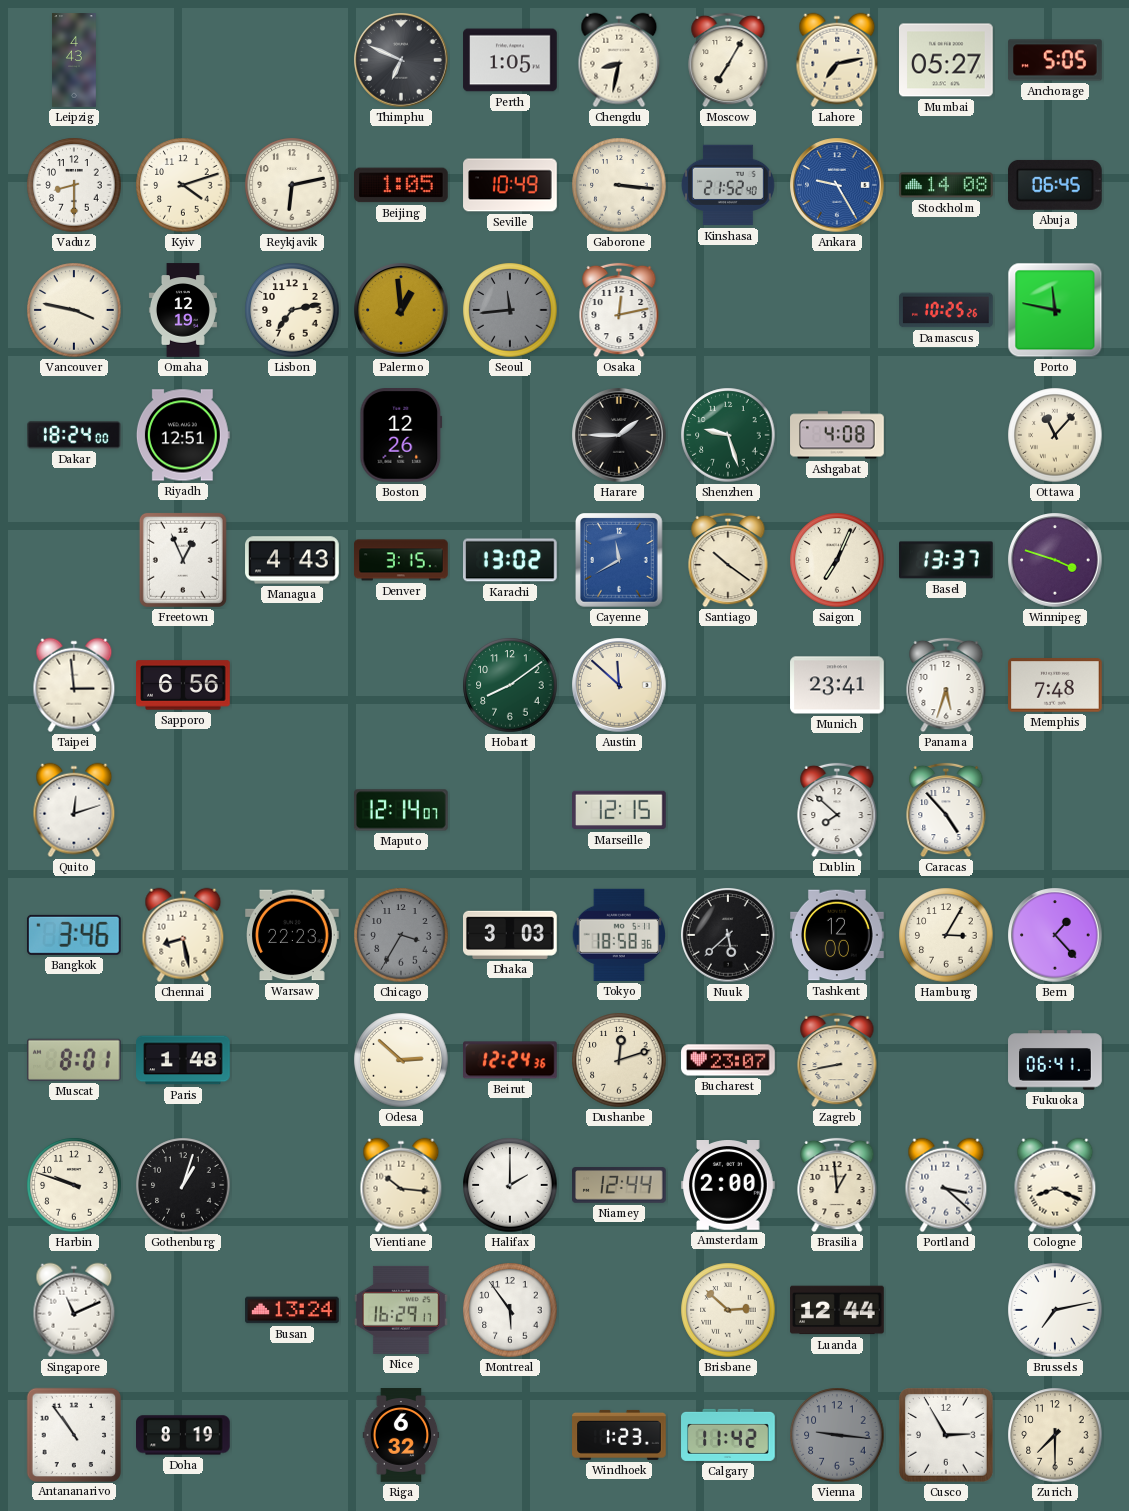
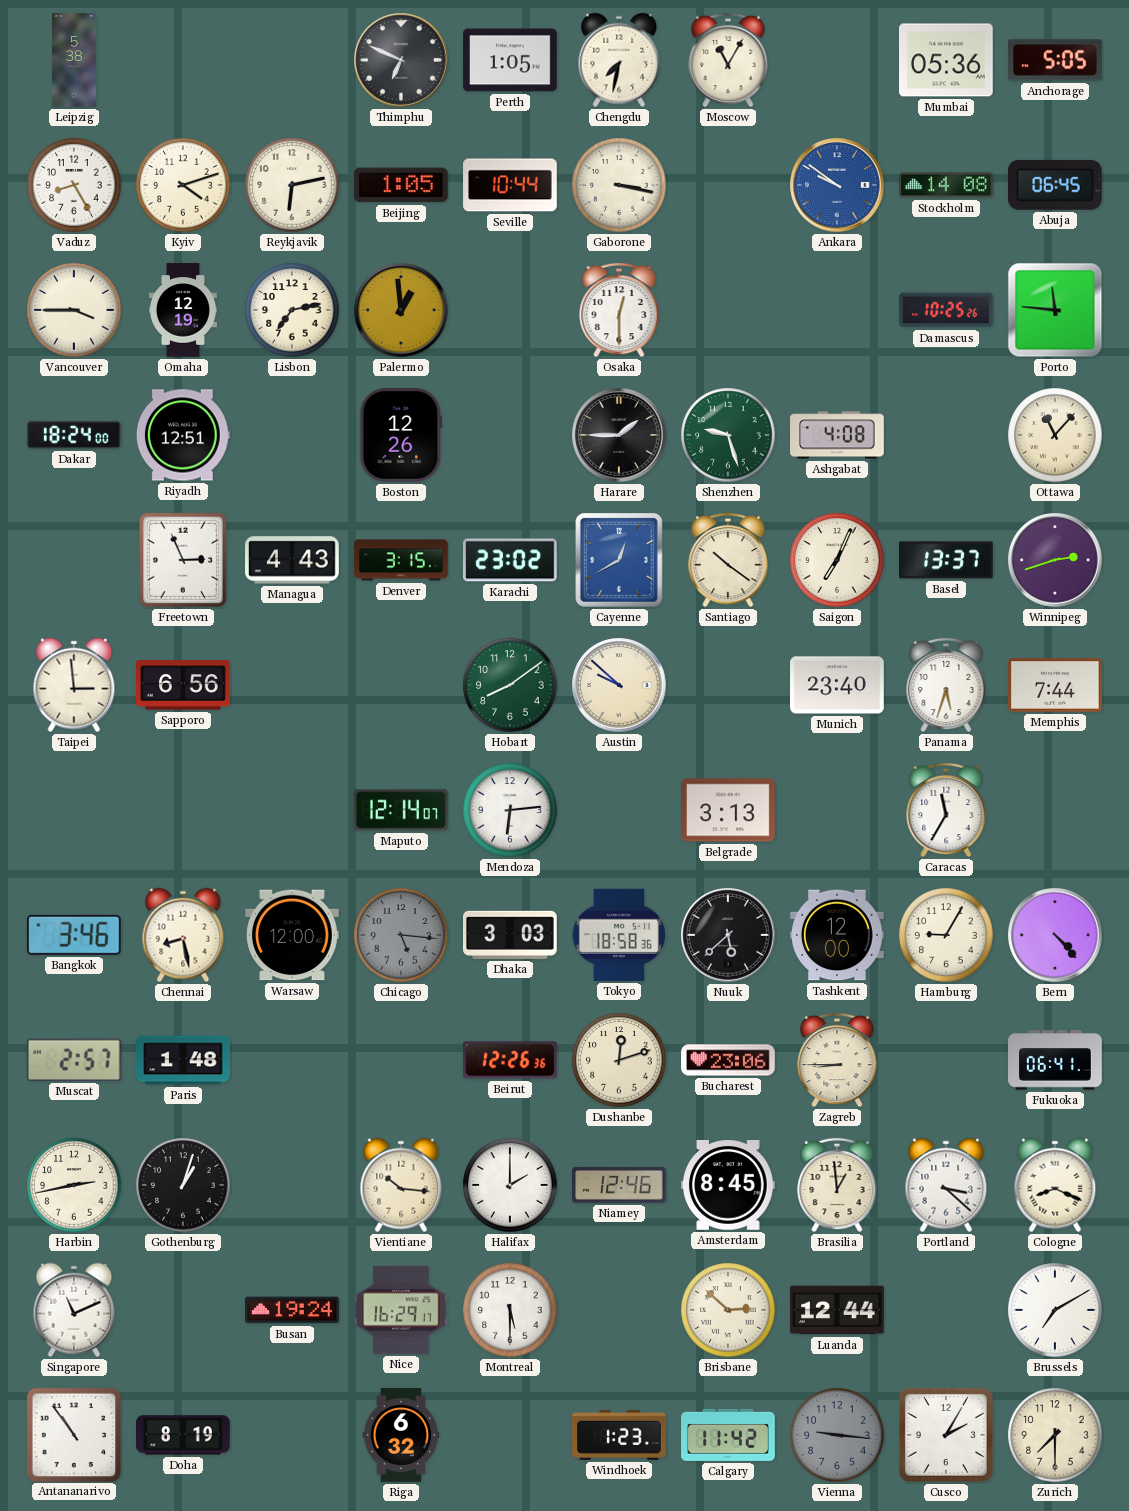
Leipzig: 4:43 -> 5:38 (74, 60)
Chengdu: 8:32 -> 7:32 (619, 60)
Moscow: 7:05 -> 11:05 (728, 60)
Lahore: 7:13 -> none (837, 60)
Mumbai: 05:27 -> 05:36 (947, 60)
Vaduz: 8:30 -> 8:25 (74, 185)
Seville: 10:49 -> 10:44 (510, 185)
Gaborone: 3:16 -> 3:17 (619, 185)
Kinshasa: 21:52 -> none (729, 185)
Ankara: 9:25 -> 9:51 (837, 185)
Vancouver: 3:47 -> 3:45 (74, 310)
Seoul: 11:44 -> none (510, 310)
Osaka: 12:13 -> 12:30 (619, 310)
Porto: 11:47 -> 11:46 (1055, 310)
Freetown: 12:56 -> 2:56 (183, 560)
Karachi: 13:02 -> 23:02 (511, 560)
Cayenne: 11:40 -> 12:40 (619, 560)
Winnipeg: 3:48 -> 2:42 (1055, 560)
Austin: 11:52 -> 9:52 (619, 685)
Munich: 23:41 -> 23:40 (837, 685)
Memphis: 7:48 -> 7:44 (1055, 685)
Quito: 12:12 -> none (74, 810)
Mendoza: none -> 6:14 (510, 810)
Marseille: 12:15 -> none (619, 810)
Belgrade: none -> 3:13 (729, 810)
Dublin: 7:52 -> none (837, 810)
Caracas: 4:53 -> 11:35 (946, 810)
Warsaw: 22:23 -> 12:00 (292, 935)
Chicago: 3:35 -> 5:16 (401, 935)
Hamburg: 3:05 -> 9:05 (946, 935)
Bern: 1:23 -> 4:23 (1055, 935)
Muscat: 8:01 -> 2:57 (74, 1060)
Odesa: 2:52 -> none (401, 1060)
Beirut: 12:24 -> 12:26 (511, 1060)
Bucharest: 23:07 -> 23:06 (728, 1060)
Zagreb: 8:43 -> 8:45 (837, 1060)
Harbin: 9:48 -> 2:43 (74, 1185)
Niamey: 12:44 -> 12:46 (619, 1185)
Amsterdam: 2:00 -> 8:45 (729, 1186)
Busan: 13:24 -> 19:24 (292, 1310)
Montreal: 5:54 -> 5:30 (510, 1310)
Brussels: 7:13 -> 7:10 (1055, 1310)
Cusco: 2:55 -> 2:05 (947, 1436)
